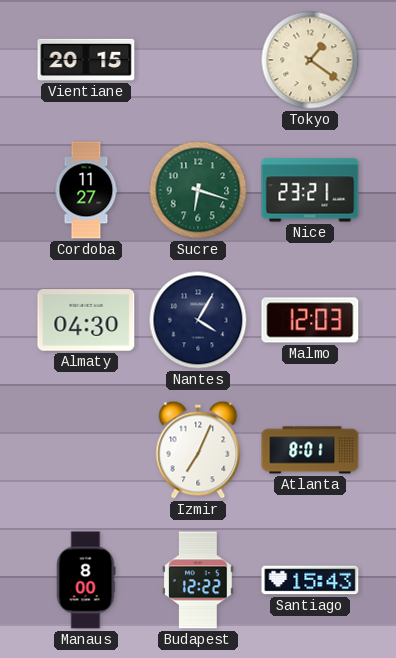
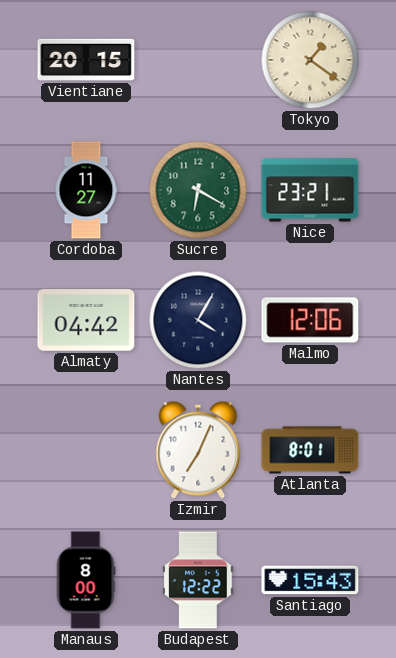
Sucre: 6:18 -> 6:20 (198, 190)
Almaty: 04:30 -> 04:42 (86, 320)
Malmo: 12:03 -> 12:06 (310, 320)
